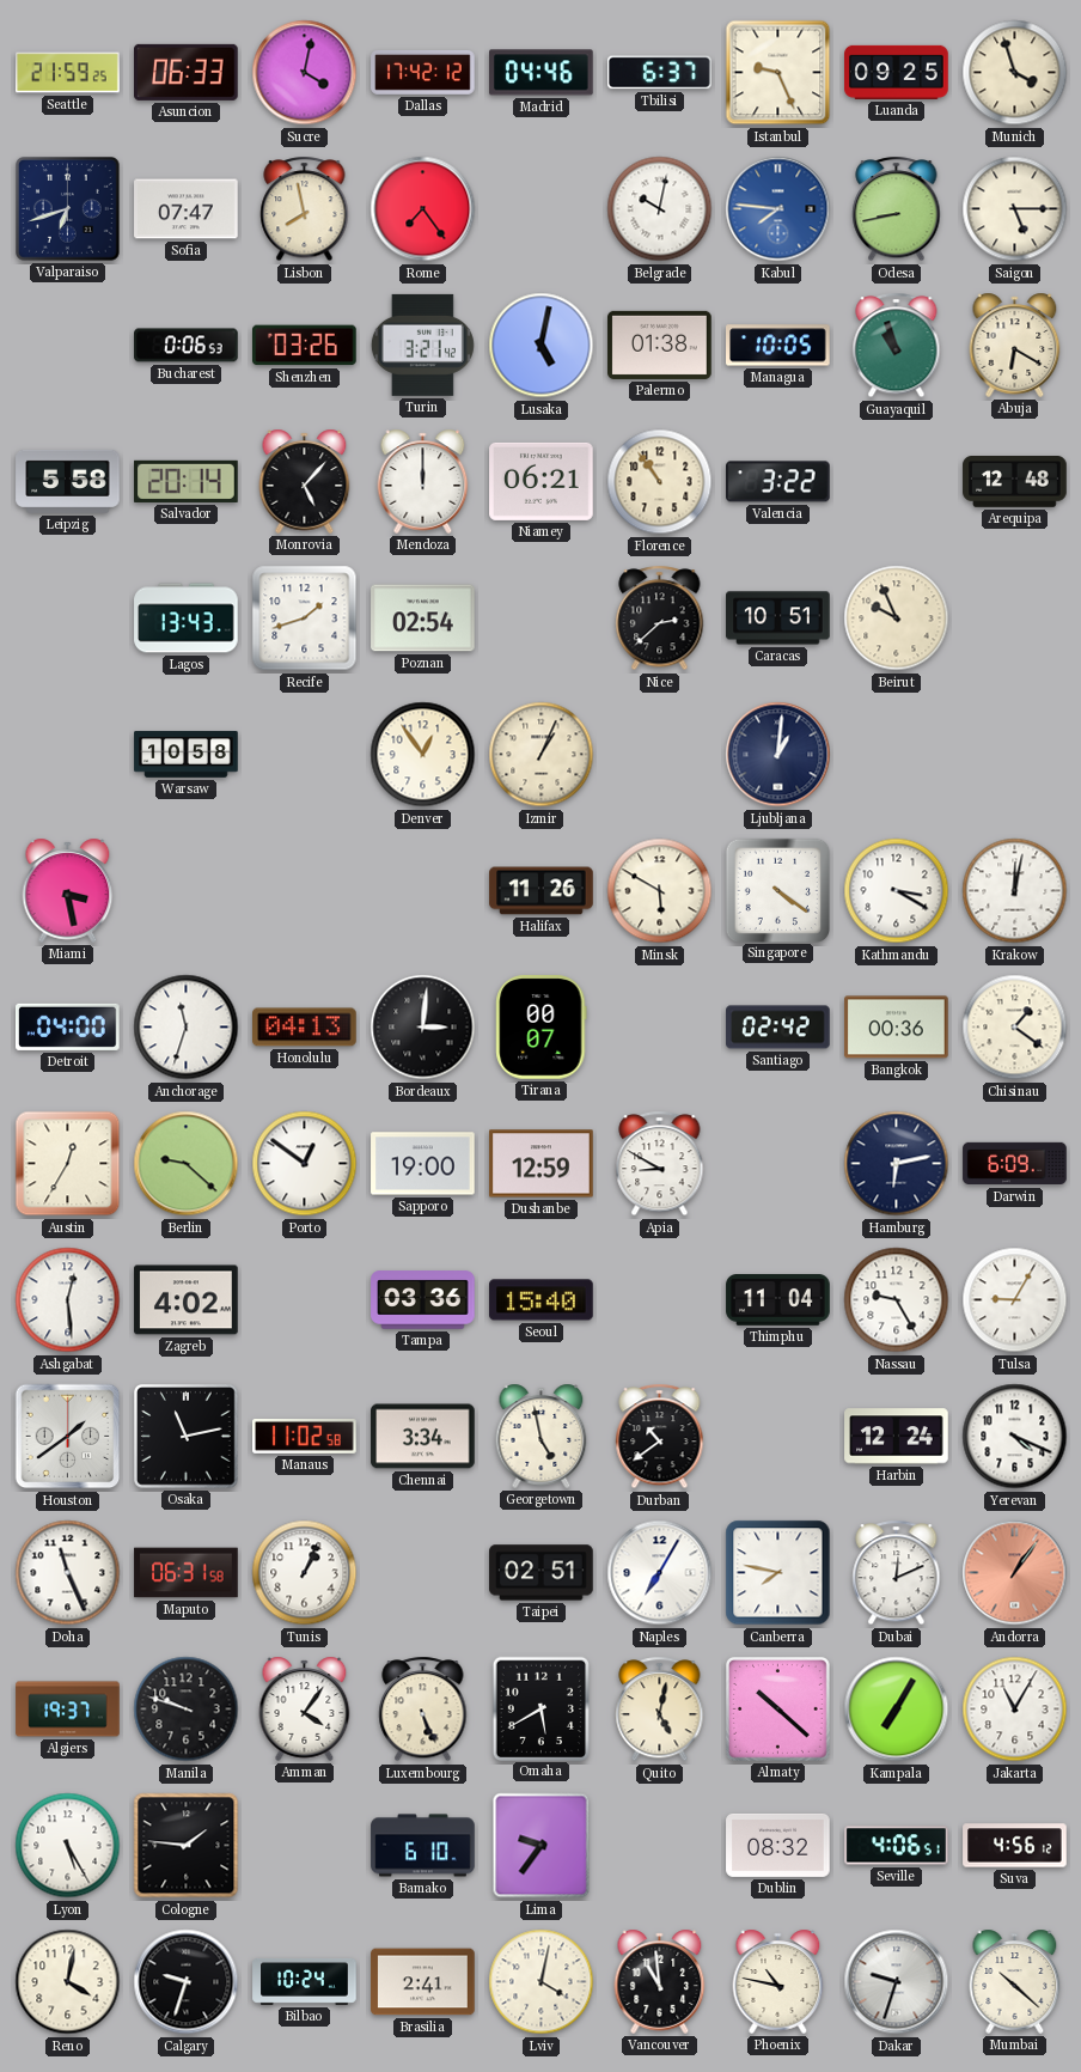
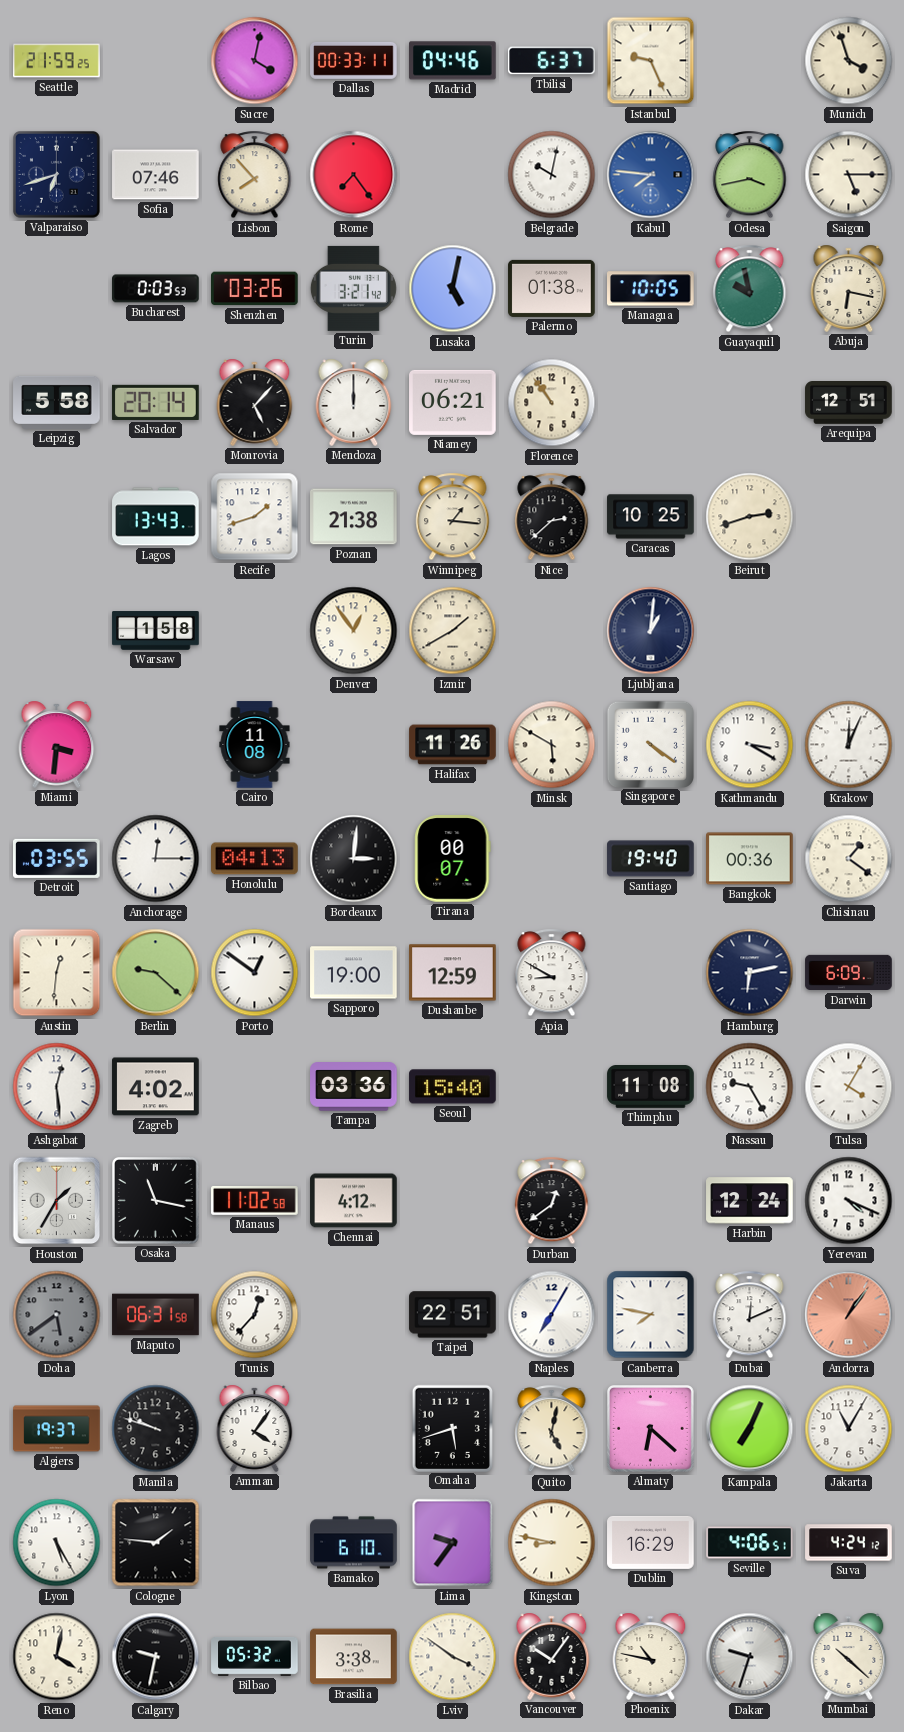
Asuncion: 06:33 -> none (187, 72)
Dallas: 17:42 -> 00:33 (354, 60)
Luanda: 09:25 -> none (897, 72)
Sofia: 07:47 -> 07:46 (156, 175)
Lisbon: 7:58 -> 7:53 (255, 175)
Odesa: 8:43 -> 3:43 (750, 175)
Bucharest: 0:06 -> 0:03 (156, 289)
Guayaquil: 10:57 -> 9:58 (750, 289)
Abuja: 6:20 -> 6:17 (849, 288)
Valencia: 3:22 -> none (778, 482)
Arequipa: 12:48 -> 12:51 (849, 403)
Poznan: 02:54 -> 21:38 (354, 517)
Winnipeg: none -> 1:16 (453, 517)
Caracas: 10:51 -> 10:25 (651, 517)
Beirut: 9:56 -> 2:42 (750, 517)
Warsaw: 10:58 -> 1:58 (156, 631)
Izmir: 1:04 -> 1:40 (453, 631)
Miami: 3:28 -> 3:31 (57, 744)
Cairo: none -> 11:08 (255, 745)
Krakow: 12:02 -> 12:04 (849, 745)
Detroit: 04:00 -> 03:55 (57, 858)
Anchorage: 11:33 -> 12:15 (156, 859)
Santiago: 02:42 -> 19:40 (651, 859)
Austin: 12:35 -> 12:31 (57, 973)
Thimphu: 11:04 -> 11:08 (651, 1087)
Tulsa: 9:05 -> 4:05 (849, 1087)
Houston: 1:39 -> 1:35 (57, 1201)
Osaka: 11:13 -> 11:17 (156, 1201)
Chennai: 3:34 -> 4:12 (354, 1201)
Georgetown: 4:58 -> none (542, 1436)
Durban: 10:39 -> 12:39 (552, 1201)
Doha: 11:26 -> 5:39 (57, 1315)
Doha dial: white -> grey (57, 1315)
Tunis: 1:04 -> 12:37 (255, 1315)
Taipei: 02:51 -> 22:51 (453, 1315)
Luxembourg: 5:26 -> none (423, 1710)
Omaha: 5:40 -> 5:42 (452, 1428)
Almaty: 10:22 -> 6:22 (651, 1429)
Kampala: 7:05 -> 7:04 (750, 1429)
Kingston: none -> 8:47 (552, 1543)
Dublin: 08:32 -> 16:29 (651, 1542)
Suva: 4:56 -> 4:24 (849, 1543)
Calgary: 9:33 -> 9:32 (156, 1657)
Bilbao: 10:24 -> 05:32 (255, 1656)
Brasilia: 2:41 -> 3:38 (354, 1657)
Lviv: 4:02 -> 3:51 (453, 1657)
Vancouver: 10:59 -> 10:06 (552, 1656)
